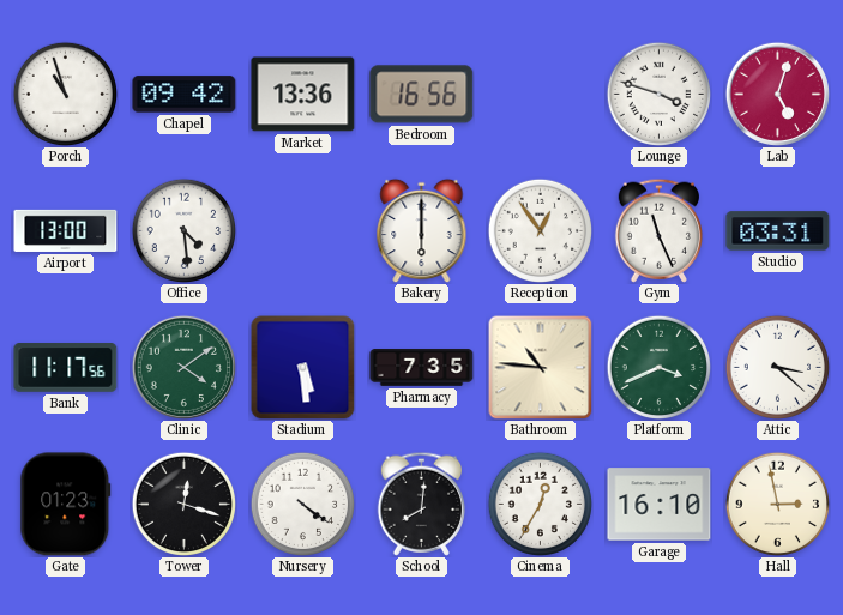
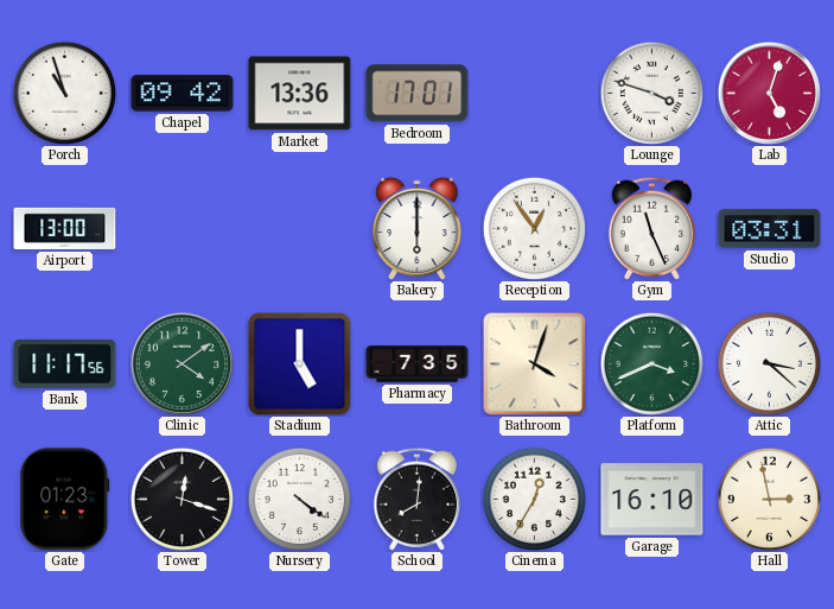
Bedroom: 16:56 -> 17:01 (418, 94)
Office: 4:29 -> none (183, 230)
Stadium: 5:29 -> 5:00 (300, 364)
Bathroom: 10:46 -> 4:03 (534, 363)
